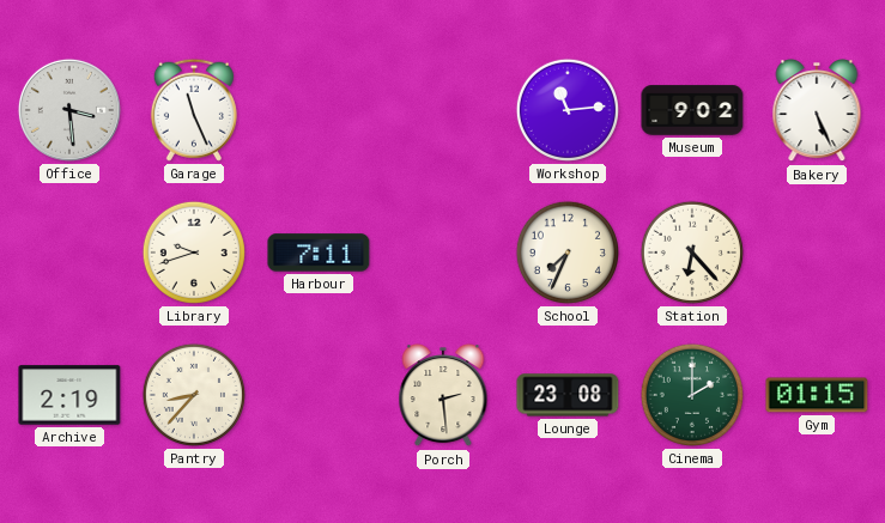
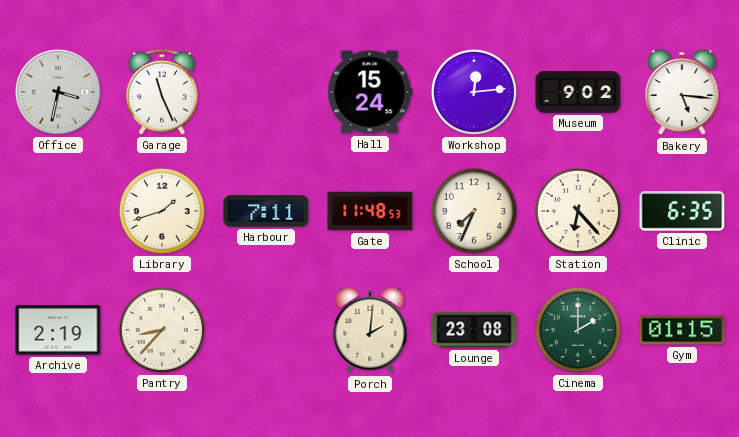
Office: 3:29 -> 3:32 (58, 92)
Hall: none -> 15:24 (370, 92)
Workshop: 11:14 -> 12:14 (474, 92)
Bakery: 5:26 -> 5:16 (682, 93)
Library: 9:42 -> 1:42 (162, 211)
Gate: none -> 11:48 (370, 211)
Clinic: none -> 6:35 (682, 211)
Porch: 2:29 -> 2:01 (370, 331)
